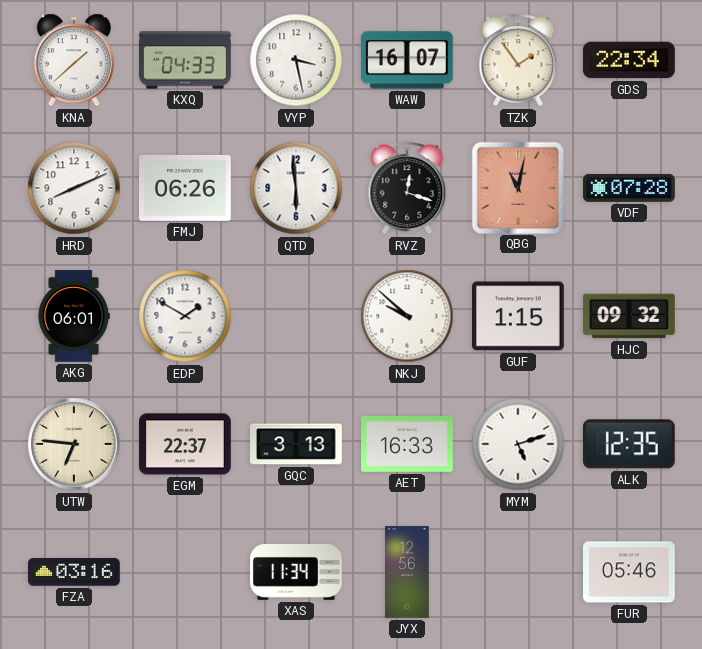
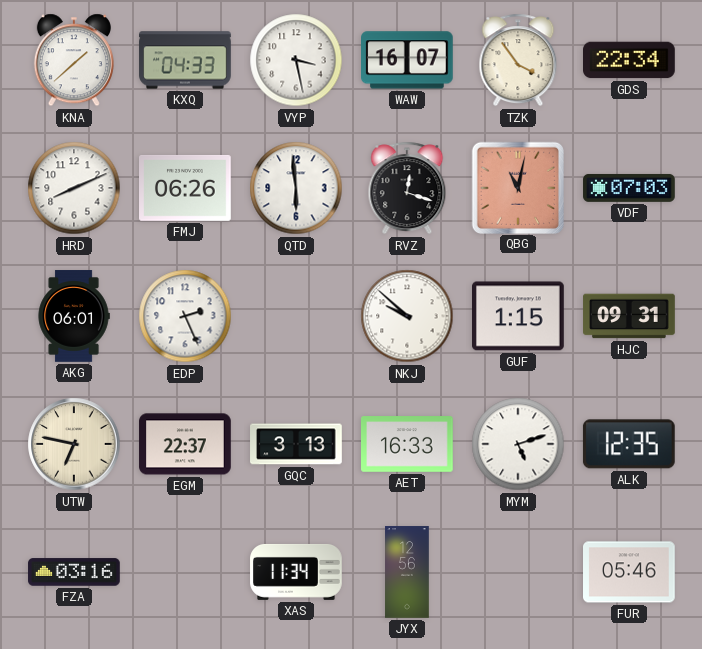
TZK: 1:54 -> 3:54 (518, 60)
VDF: 07:28 -> 07:03 (629, 188)
EDP: 1:50 -> 2:26 (185, 316)
HJC: 09:32 -> 09:31 (629, 316)
UTW: 6:46 -> 6:47 (74, 444)
